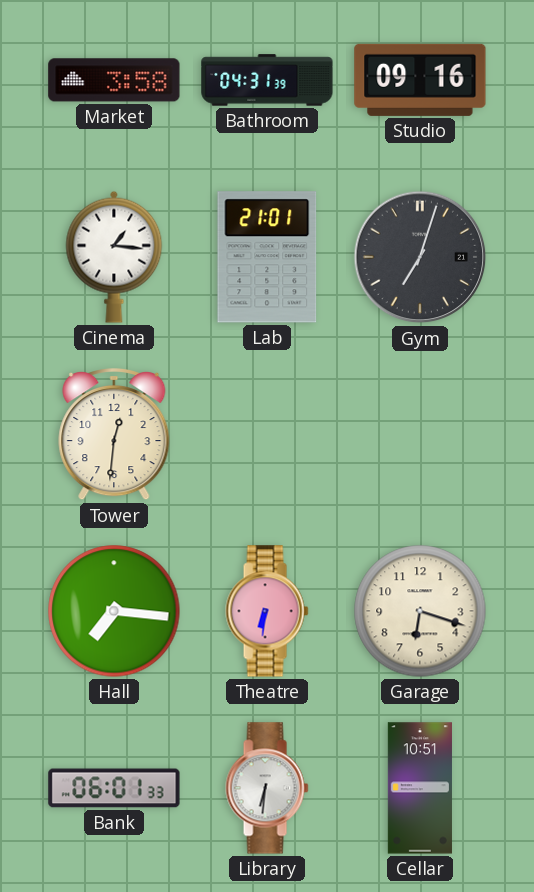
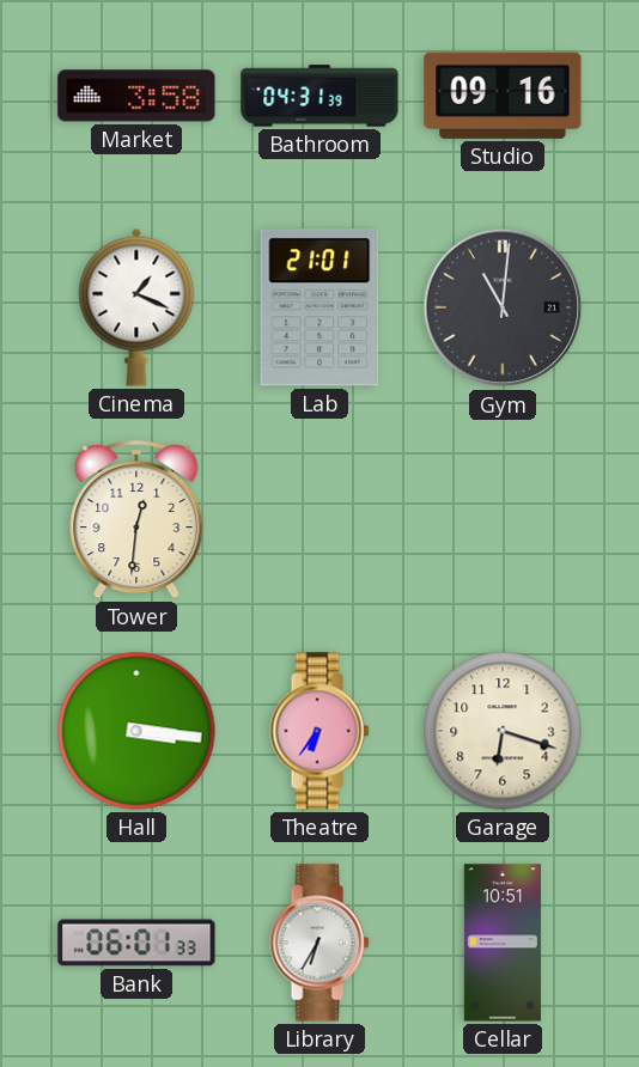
Cinema: 1:16 -> 1:19 (136, 307)
Gym: 7:03 -> 11:01 (503, 307)
Hall: 7:16 -> 3:16 (136, 731)
Theatre: 6:31 -> 6:36 (319, 731)
Library: 6:31 -> 6:35 (319, 943)
